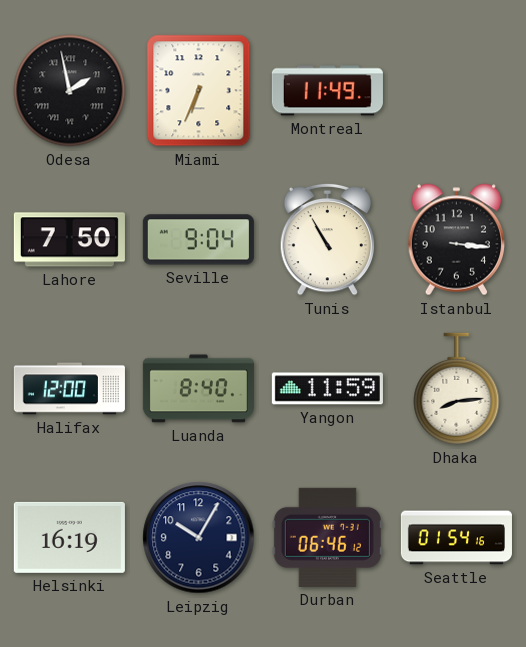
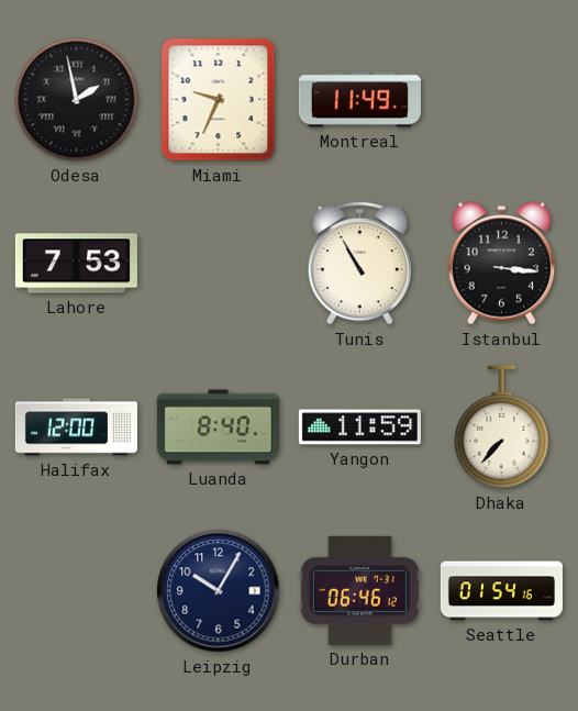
Miami: 6:34 -> 9:34 (219, 100)
Lahore: 7:50 -> 7:53 (76, 264)
Seville: 9:04 -> none (198, 240)
Dhaka: 8:14 -> 7:37 (502, 427)
Helsinki: 16:19 -> none (69, 537)
